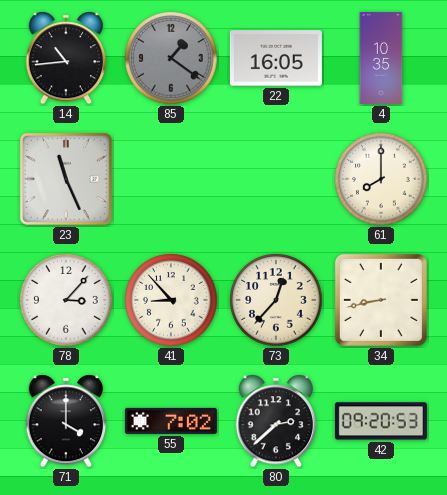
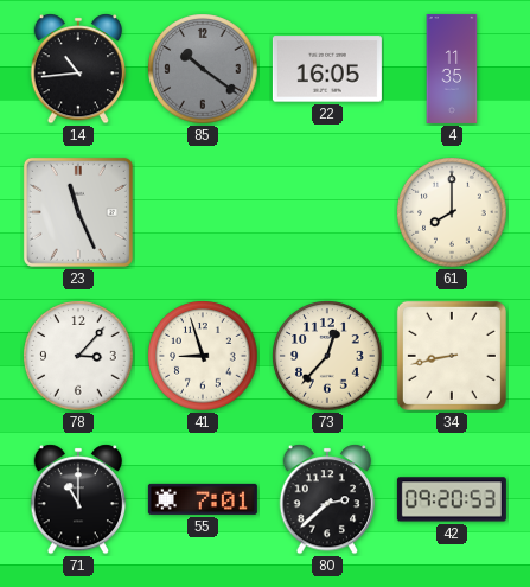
85: 1:21 -> 10:21 (203, 69)
4: 10:35 -> 11:35 (452, 69)
41: 8:53 -> 8:57 (203, 356)
71: 4:00 -> 11:00 (78, 499)
55: 7:02 -> 7:01 (203, 499)
